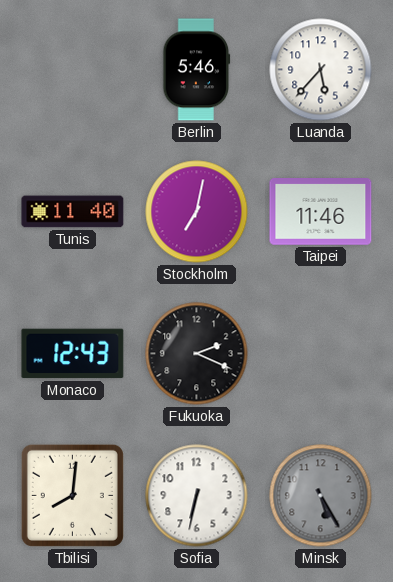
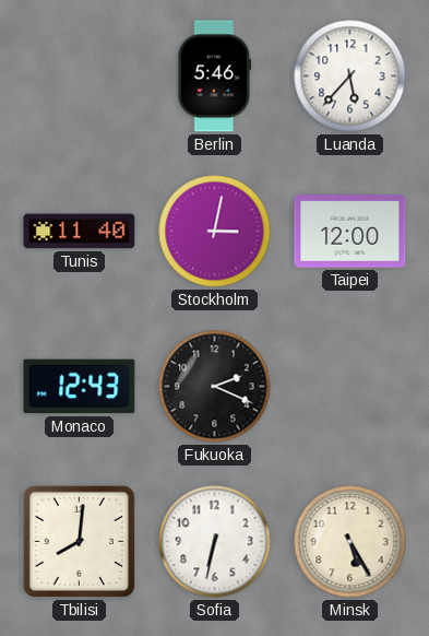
Stockholm: 7:02 -> 3:02 (215, 232)
Taipei: 11:46 -> 12:00 (350, 232)
Minsk dial: grey -> cream (350, 542)
